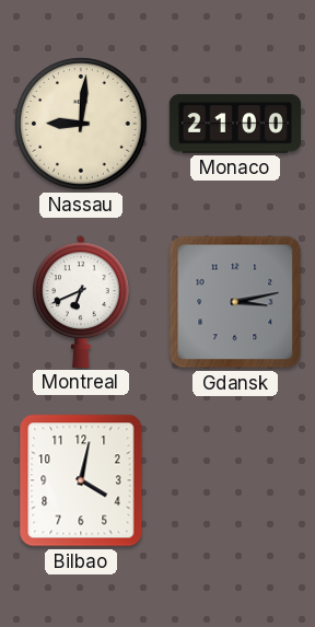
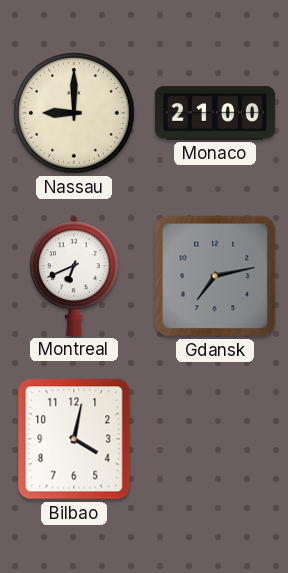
Nassau: 9:01 -> 9:00 (74, 113)
Gdansk: 3:13 -> 7:13 (215, 276)
